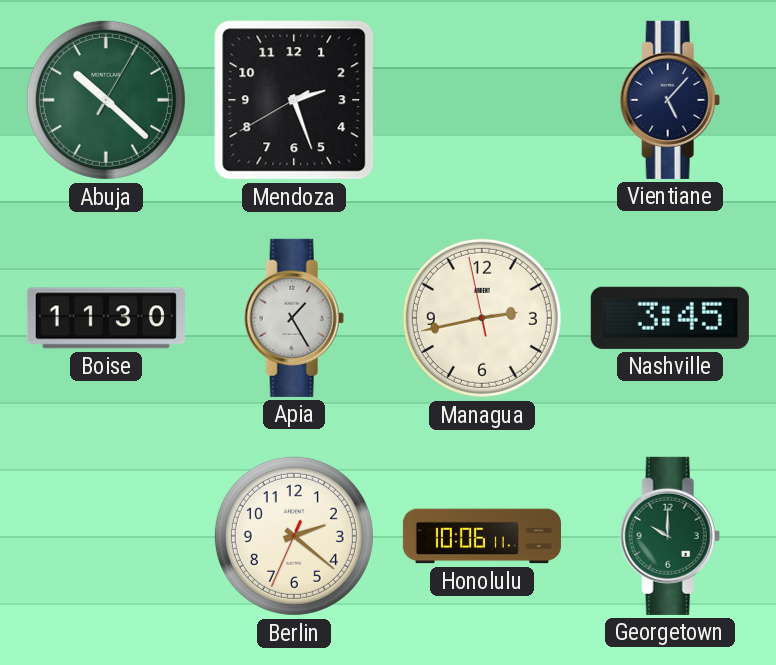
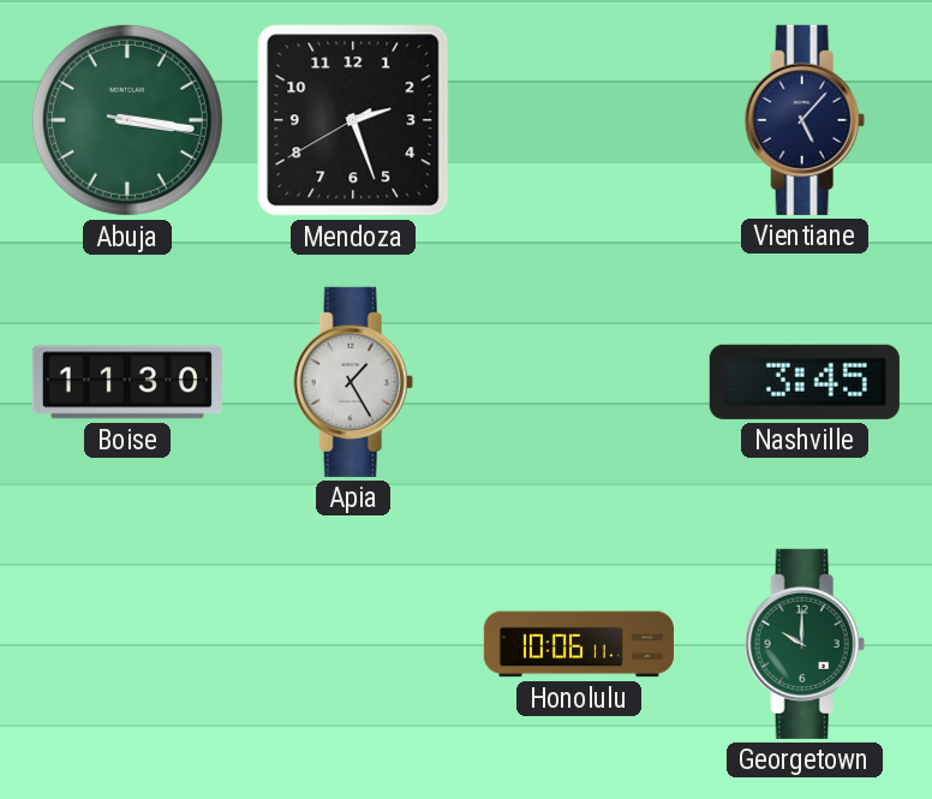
Abuja: 10:22 -> 3:16 (127, 120)
Managua: 2:42 -> none (482, 318)
Berlin: 2:21 -> none (294, 536)
